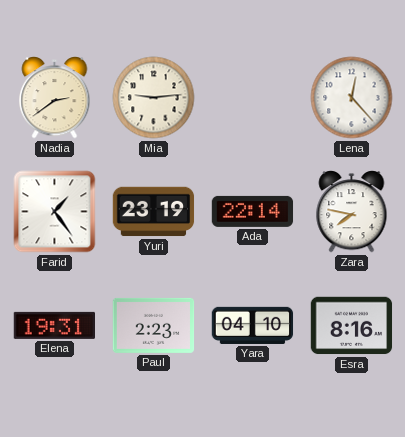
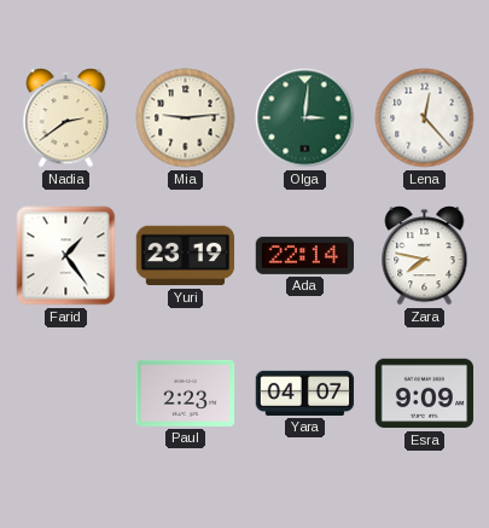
Olga: none -> 3:01 (305, 118)
Elena: 19:31 -> none (54, 325)
Yara: 04:10 -> 04:07 (305, 393)
Esra: 8:16 -> 9:09 (425, 394)
